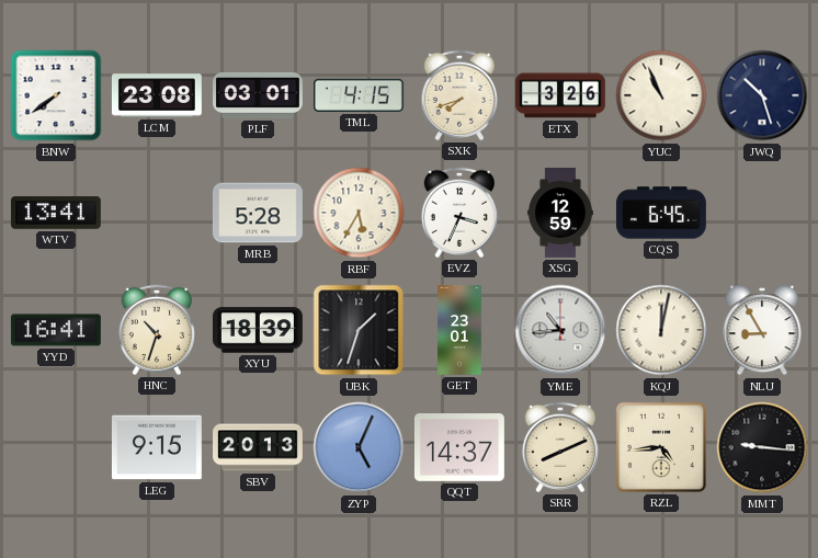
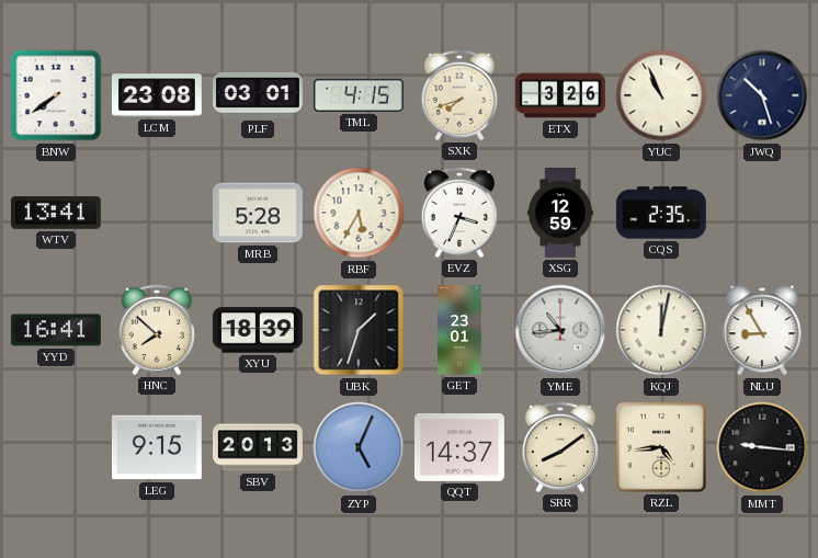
CQS: 6:45 -> 2:35 (661, 213)
HNC: 10:33 -> 7:52 (156, 330)
SRR: 8:11 -> 8:09 (559, 447)
